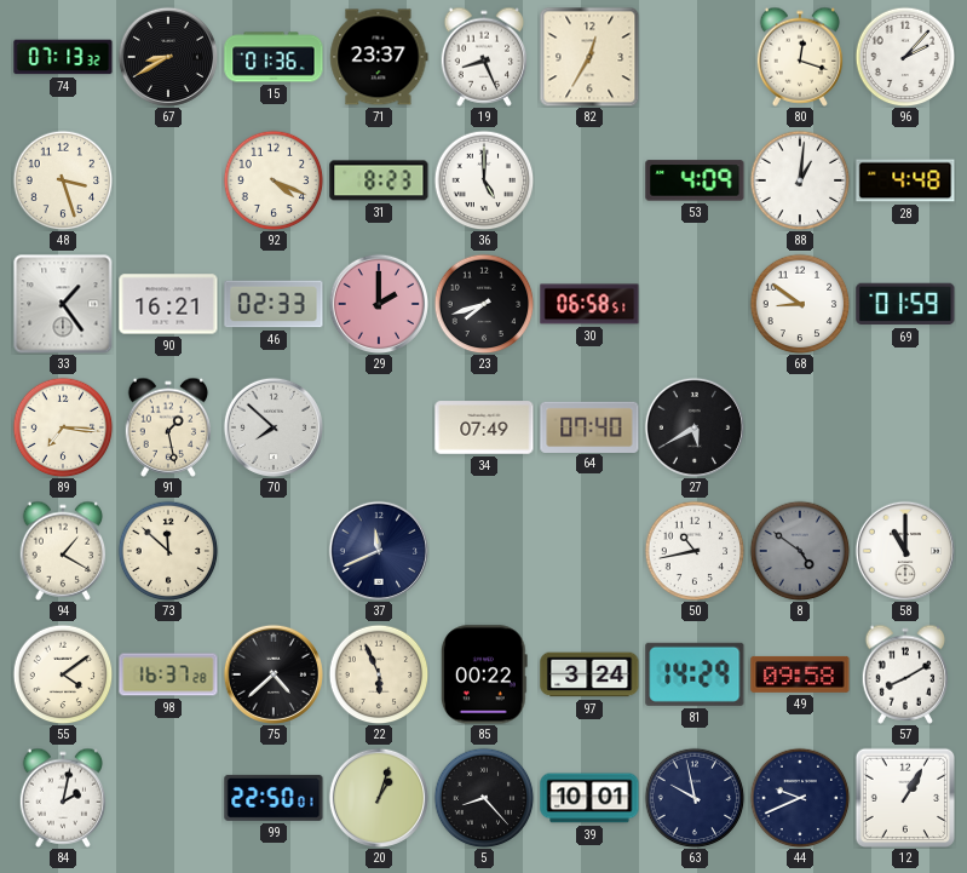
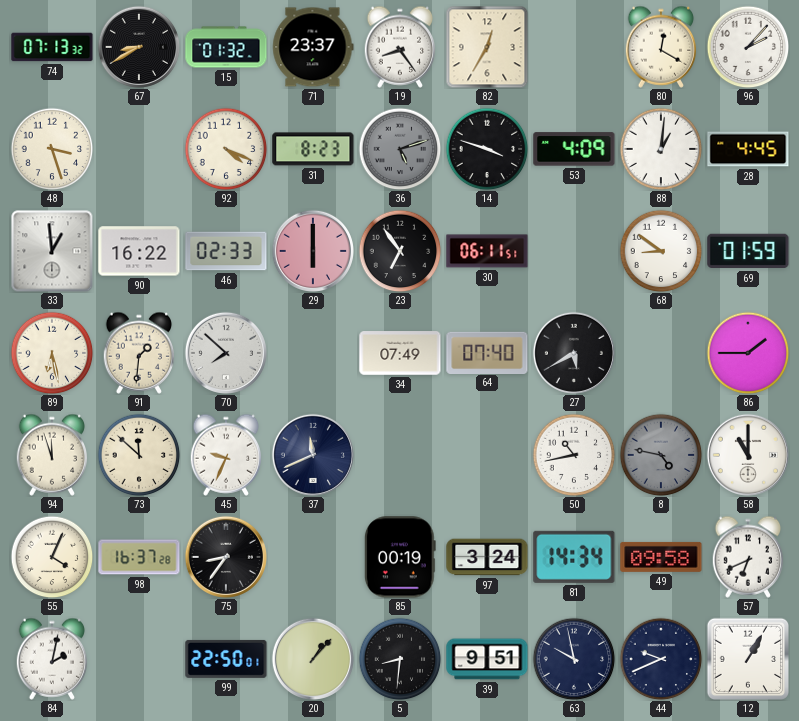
15: 01:36 -> 01:32 (226, 47)
19: 8:26 -> 8:24 (400, 47)
80: 12:18 -> 12:20 (661, 47)
36: 5:00 -> 5:12 (400, 149)
36 dial: white -> grey (400, 149)
14: none -> 3:48 (487, 149)
28: 4:48 -> 4:45 (748, 149)
33: 1:24 -> 12:59 (52, 251)
90: 16:21 -> 16:22 (139, 251)
29: 2:00 -> 6:00 (313, 251)
23: 7:42 -> 6:54 (400, 251)
30: 06:58 -> 06:11 (487, 251)
89: 7:16 -> 6:28 (52, 353)
91: 1:28 -> 1:31 (139, 353)
86: none -> 1:45 (748, 353)
94: 1:20 -> 11:57 (52, 455)
45: none -> 9:34 (226, 455)
8: 4:51 -> 4:47 (661, 455)
55: 4:09 -> 4:04 (52, 557)
75: 4:38 -> 8:36 (226, 557)
22: 5:56 -> none (379, 674)
85: 00:22 -> 00:19 (400, 557)
81: 14:29 -> 14:34 (574, 557)
57: 8:10 -> 6:41 (748, 557)
20: 1:03 -> 1:07 (313, 659)
5: 8:23 -> 8:31 (400, 659)
39: 10:01 -> 9:51 (487, 659)
